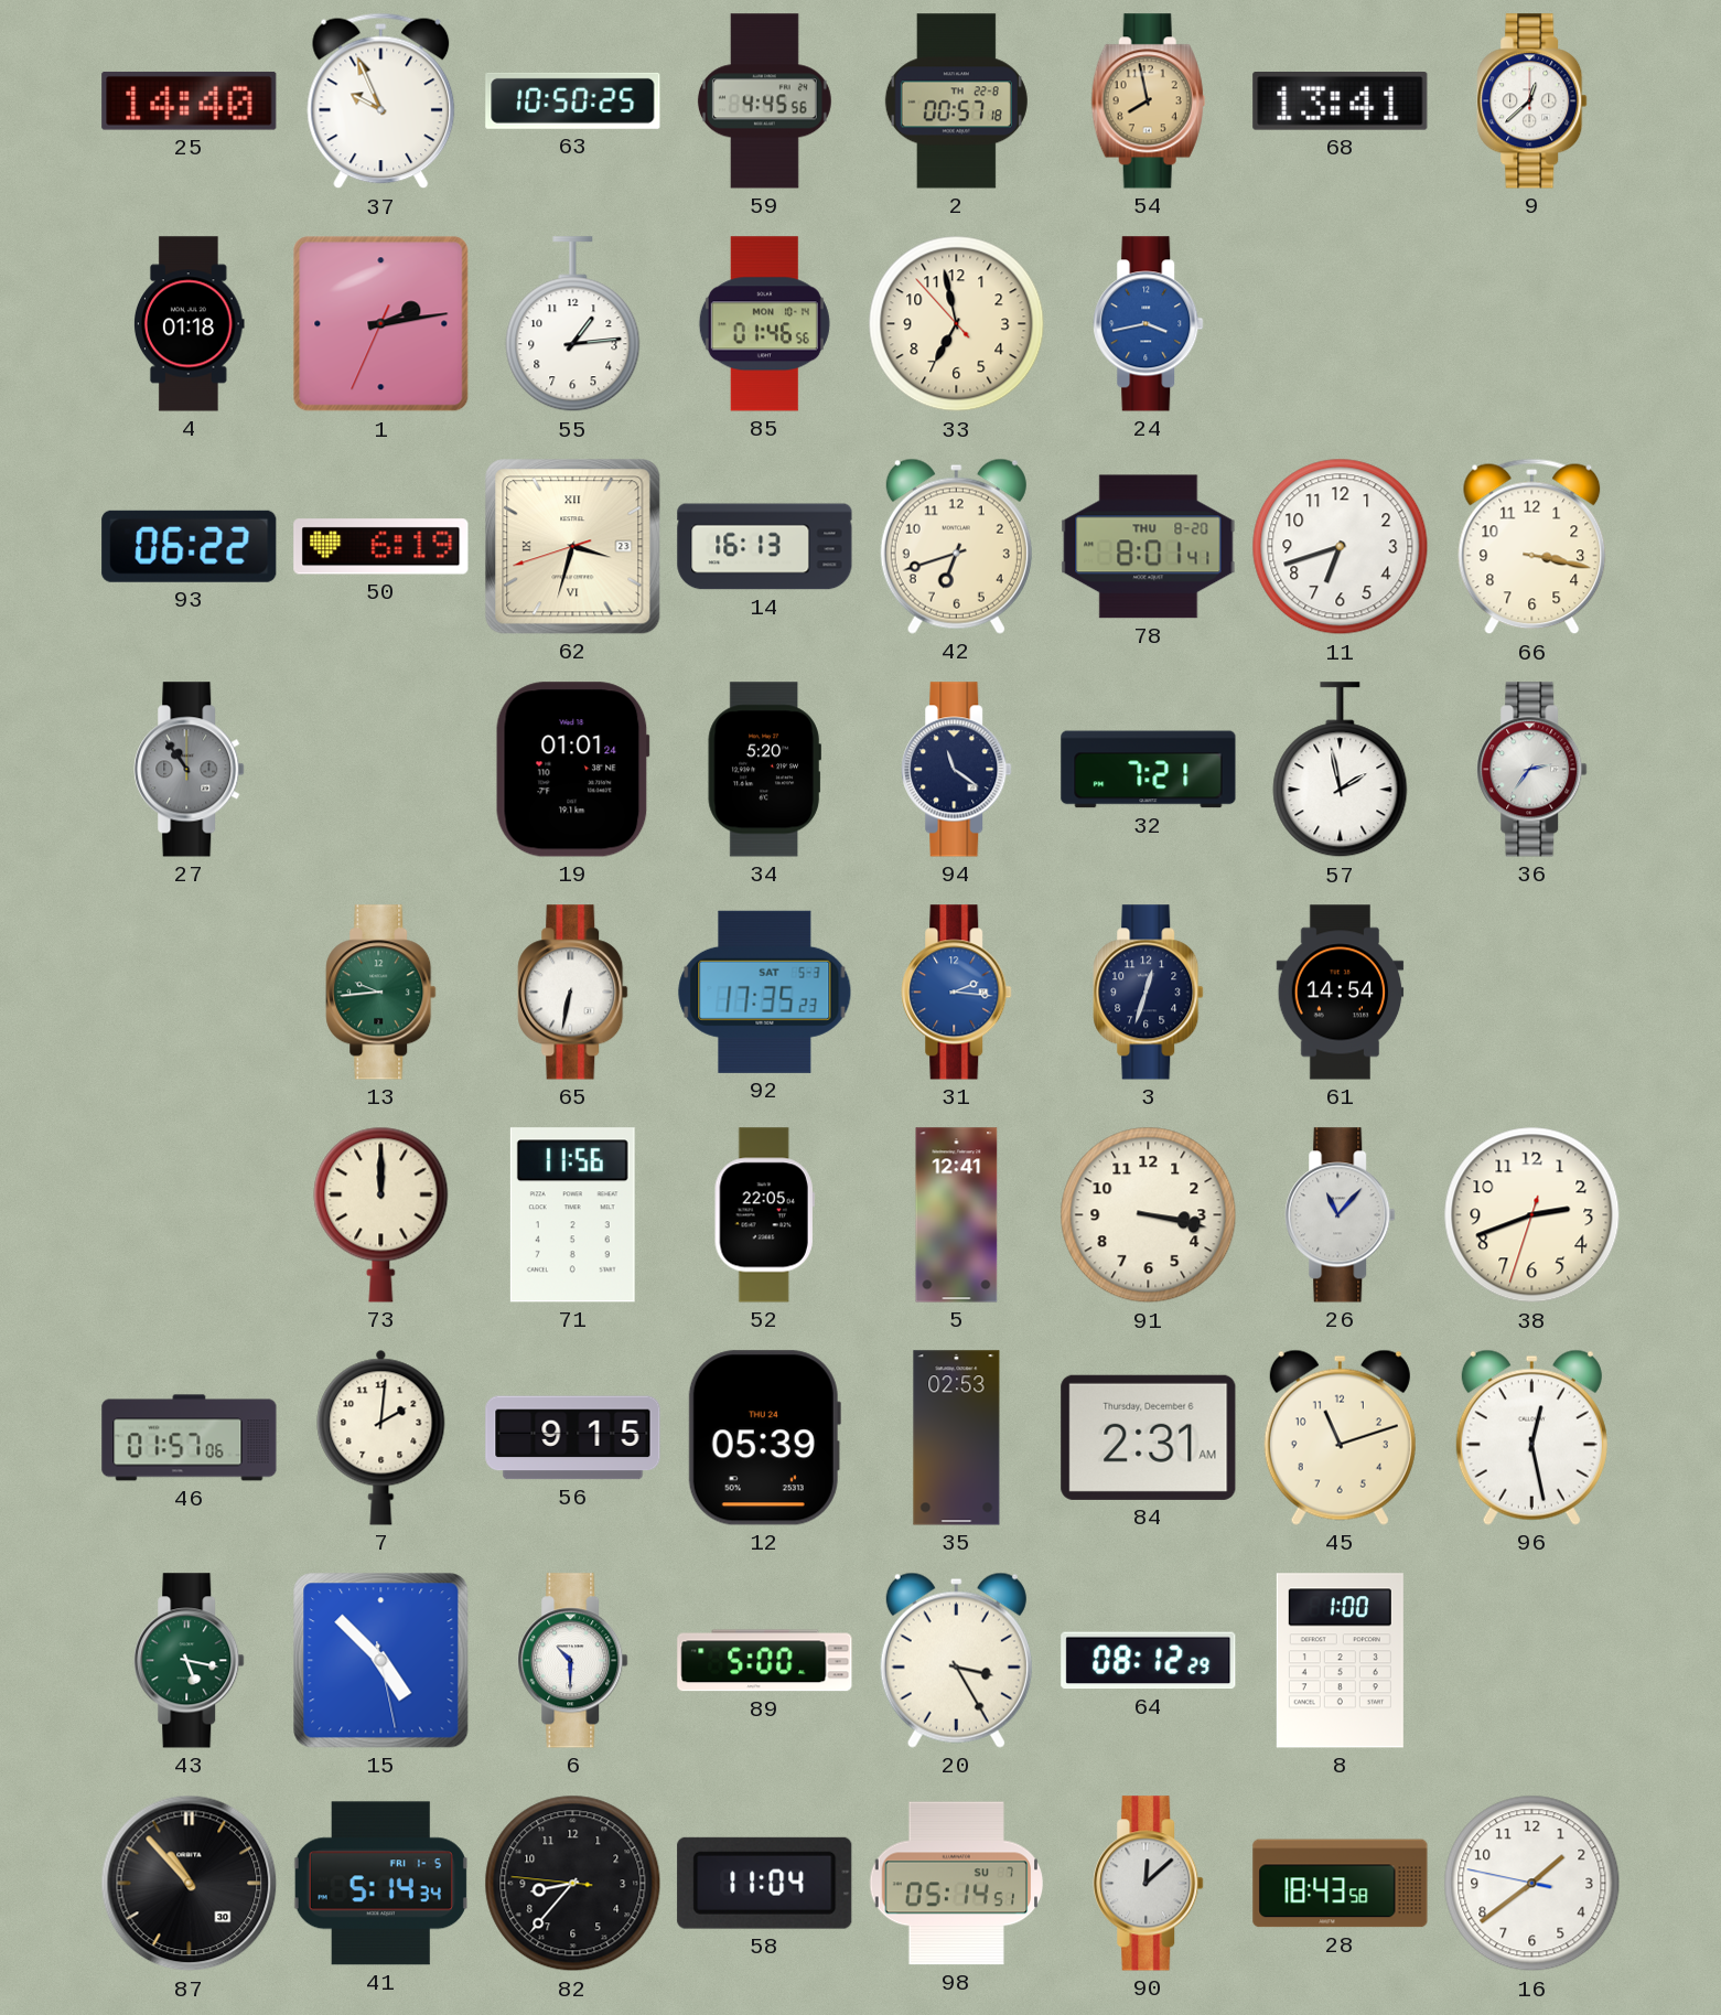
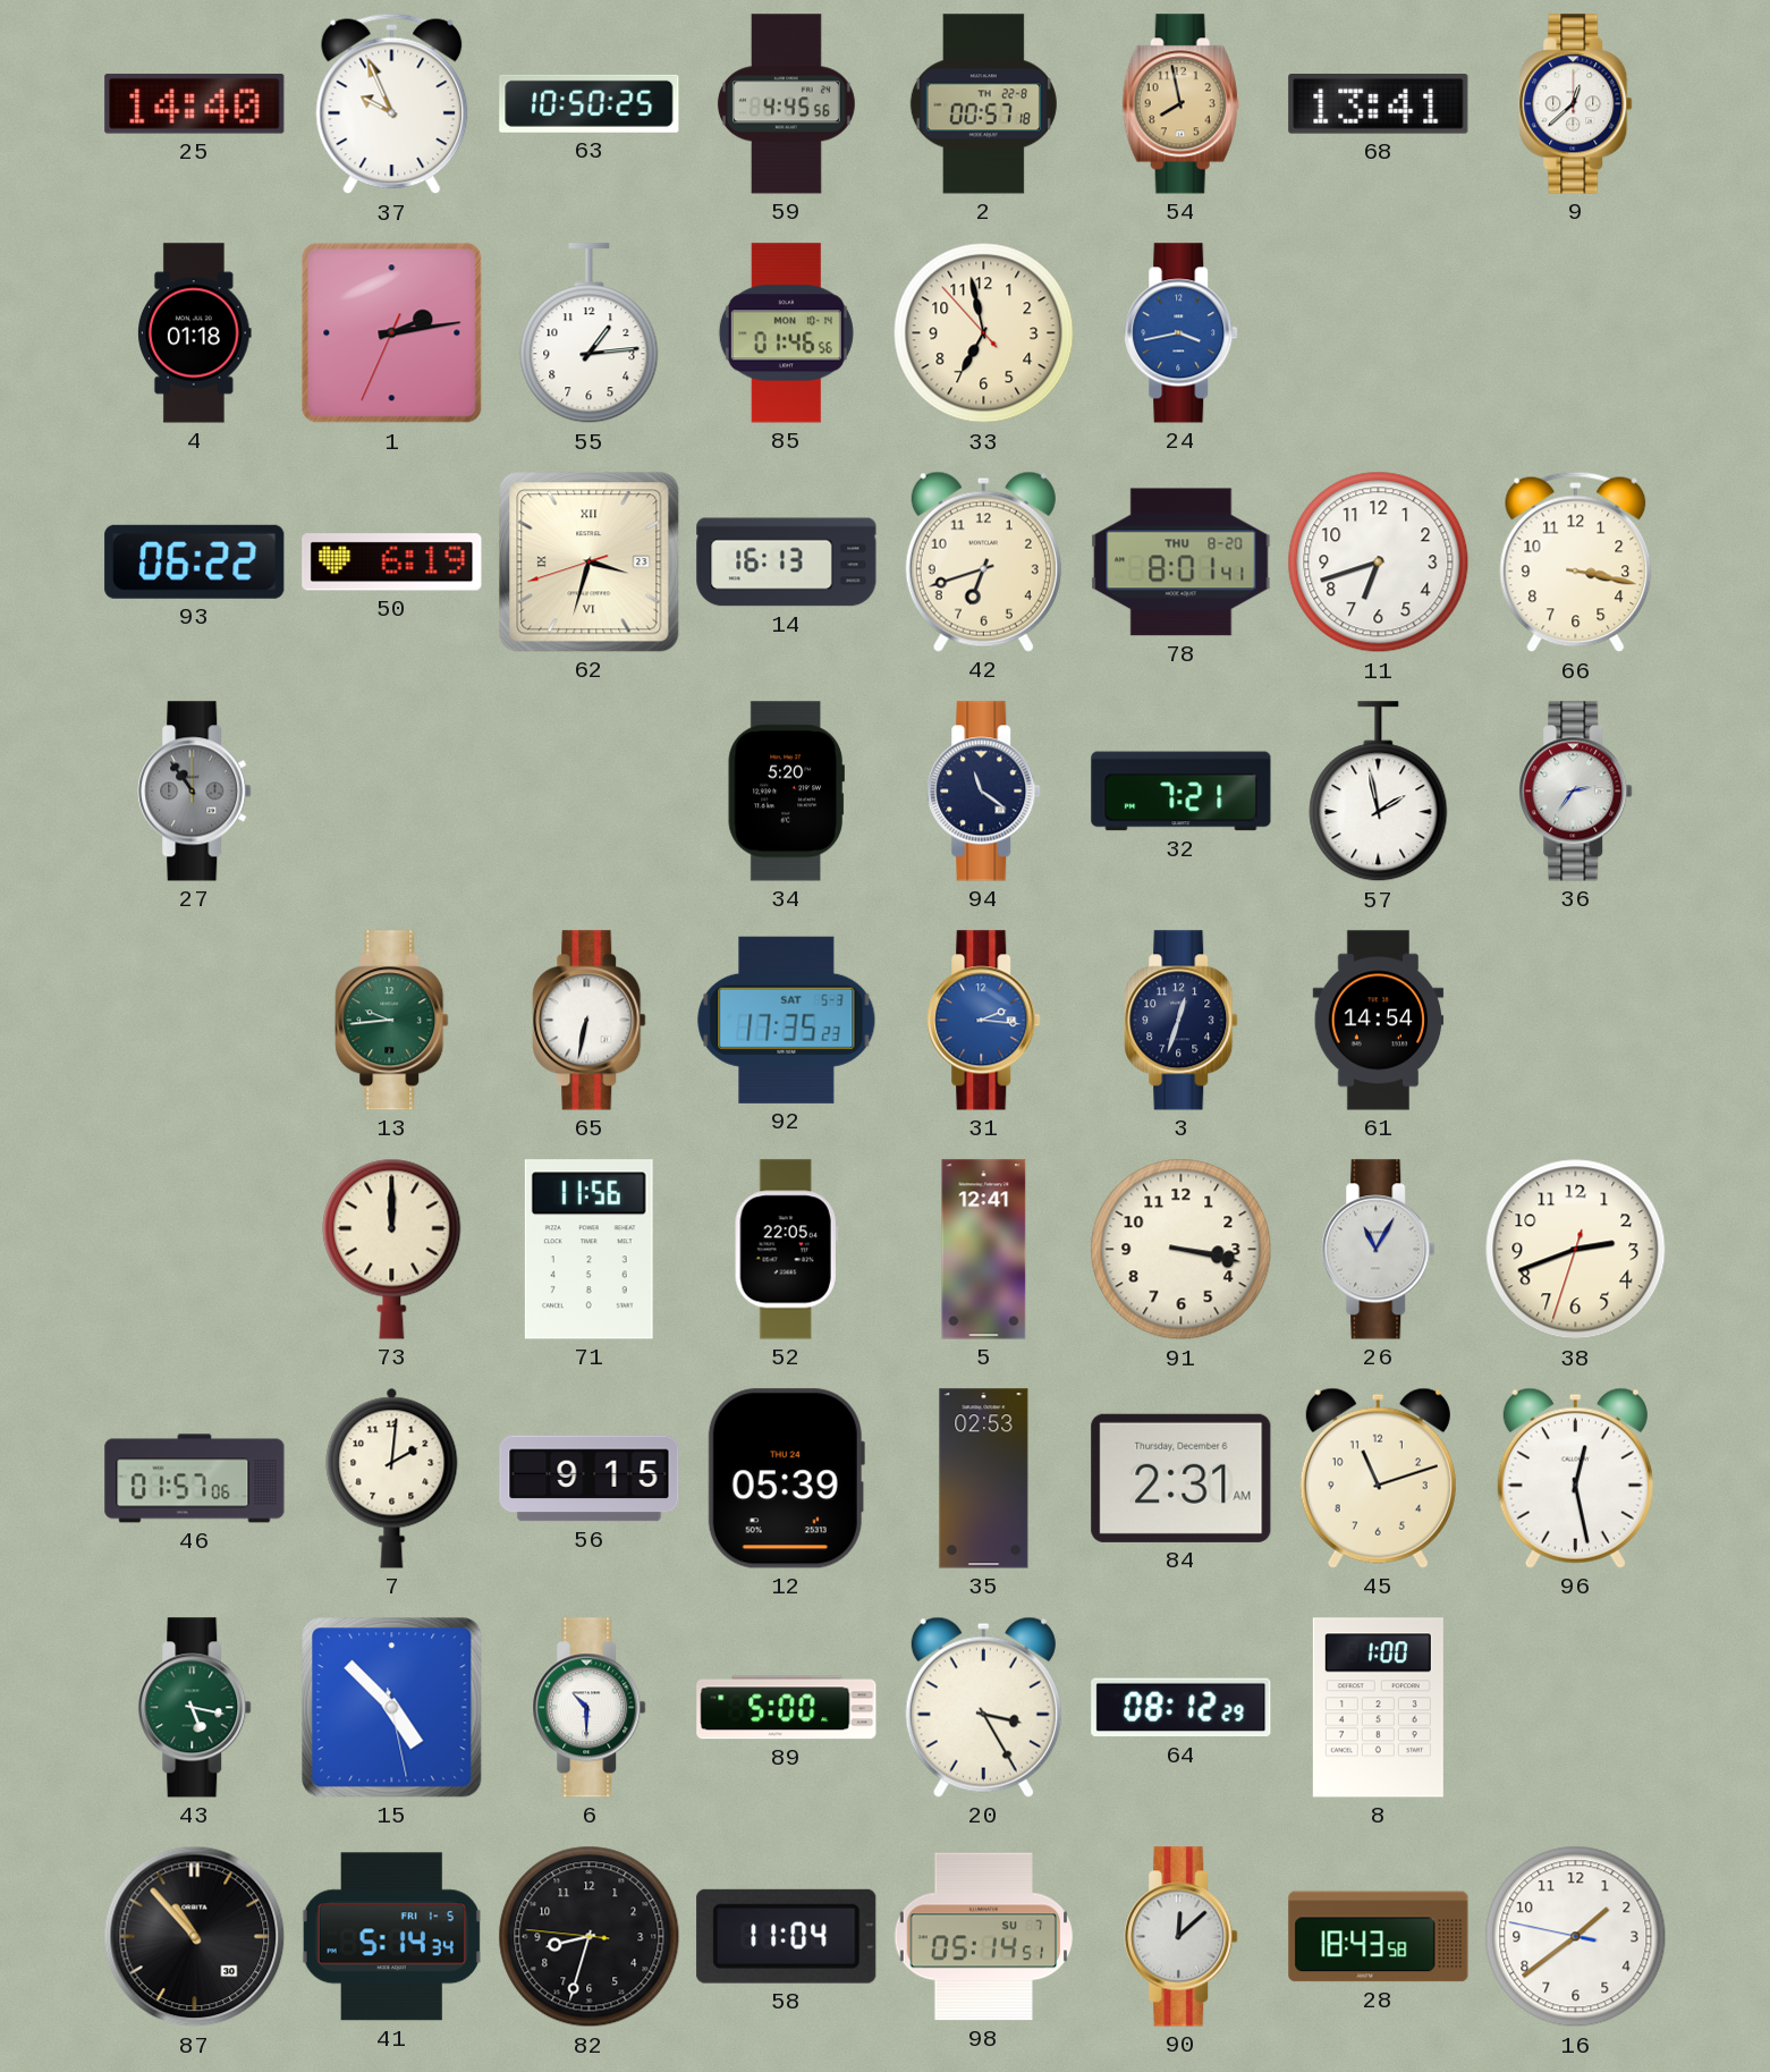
19: 01:01 -> none (572, 770)
26: 11:07 -> 11:05 (1379, 1250)
82: 8:36 -> 8:32 (590, 1937)
